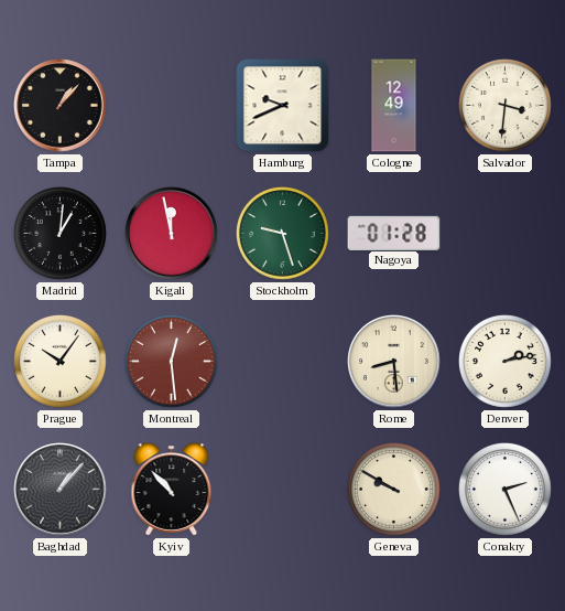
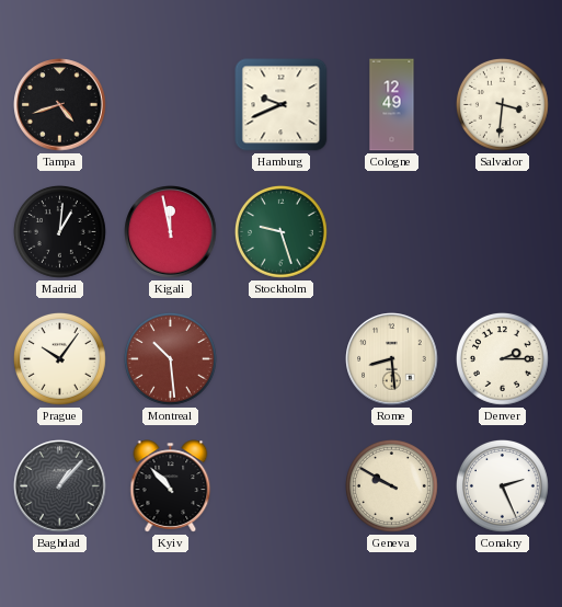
Tampa: 1:07 -> 4:42 (60, 105)
Nagoya: 01:28 -> none (394, 233)
Montreal: 12:29 -> 10:29 (171, 359)
Denver: 2:13 -> 2:15 (503, 359)
